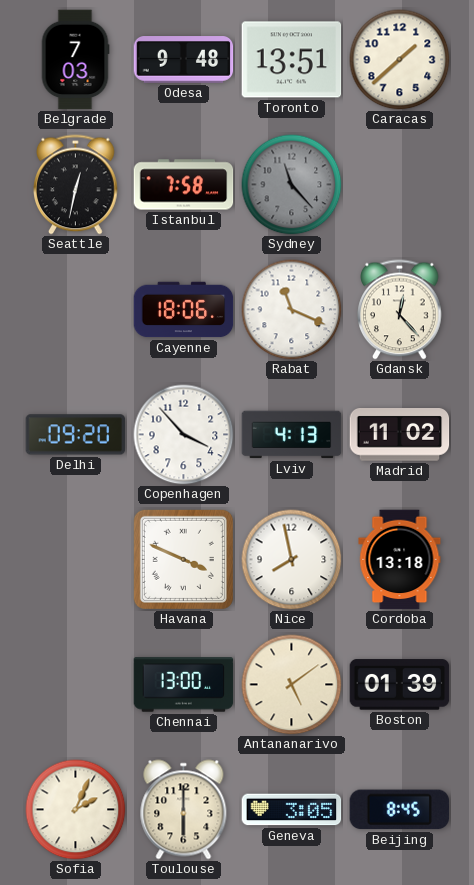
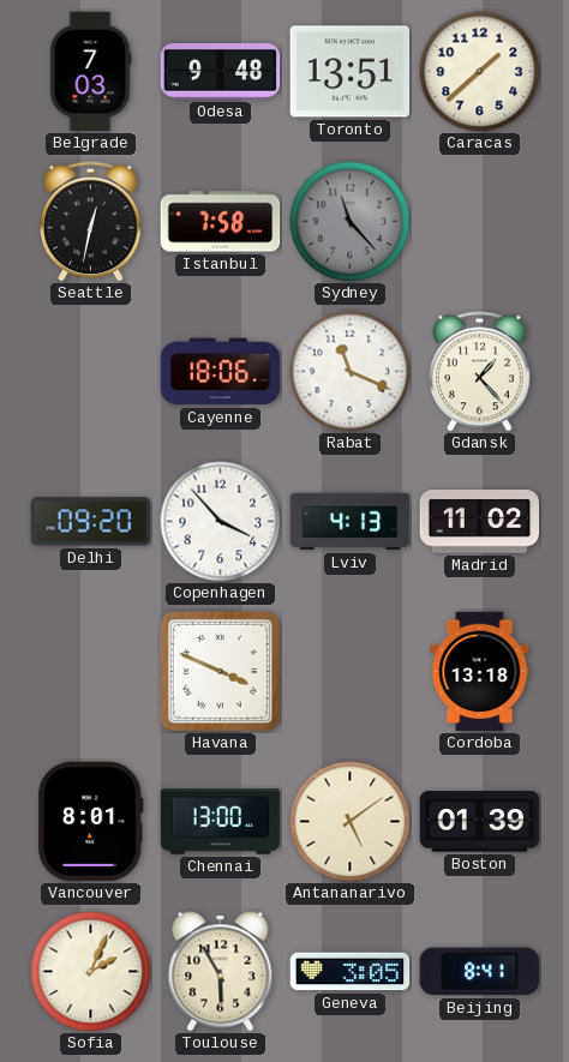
Gdansk: 12:23 -> 1:23 (480, 372)
Nice: 7:58 -> none (292, 560)
Vancouver: none -> 8:01 (91, 822)
Toulouse: 6:00 -> 5:55 (221, 972)
Beijing: 8:45 -> 8:41 (479, 972)
